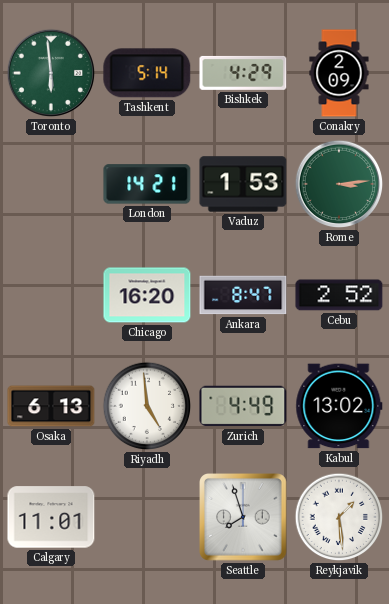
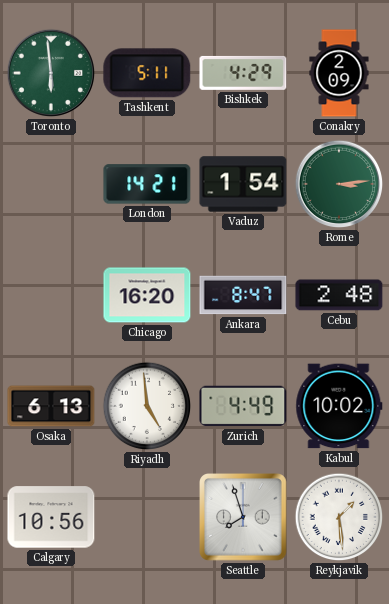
Tashkent: 5:14 -> 5:11 (147, 73)
Vaduz: 1:53 -> 1:54 (243, 184)
Cebu: 2:52 -> 2:48 (339, 295)
Kabul: 13:02 -> 10:02 (339, 406)
Calgary: 11:01 -> 10:56 (51, 517)
